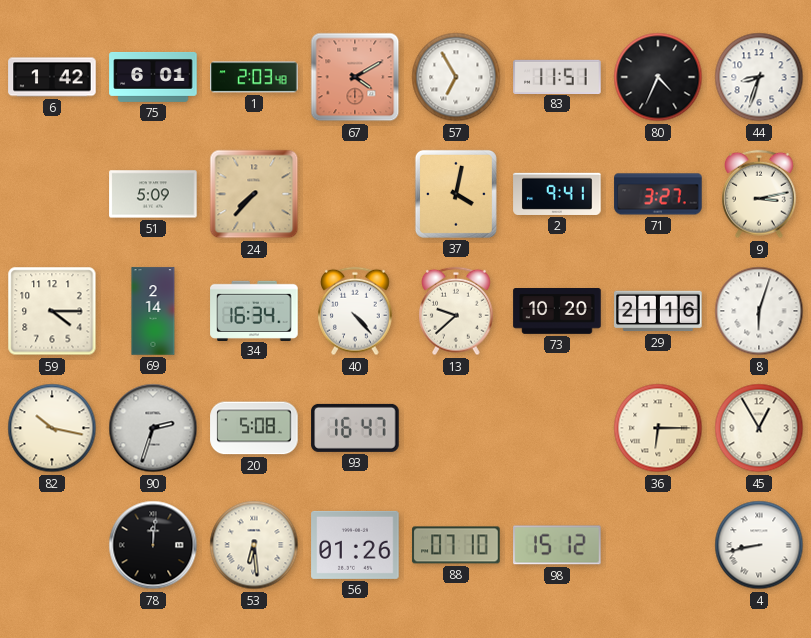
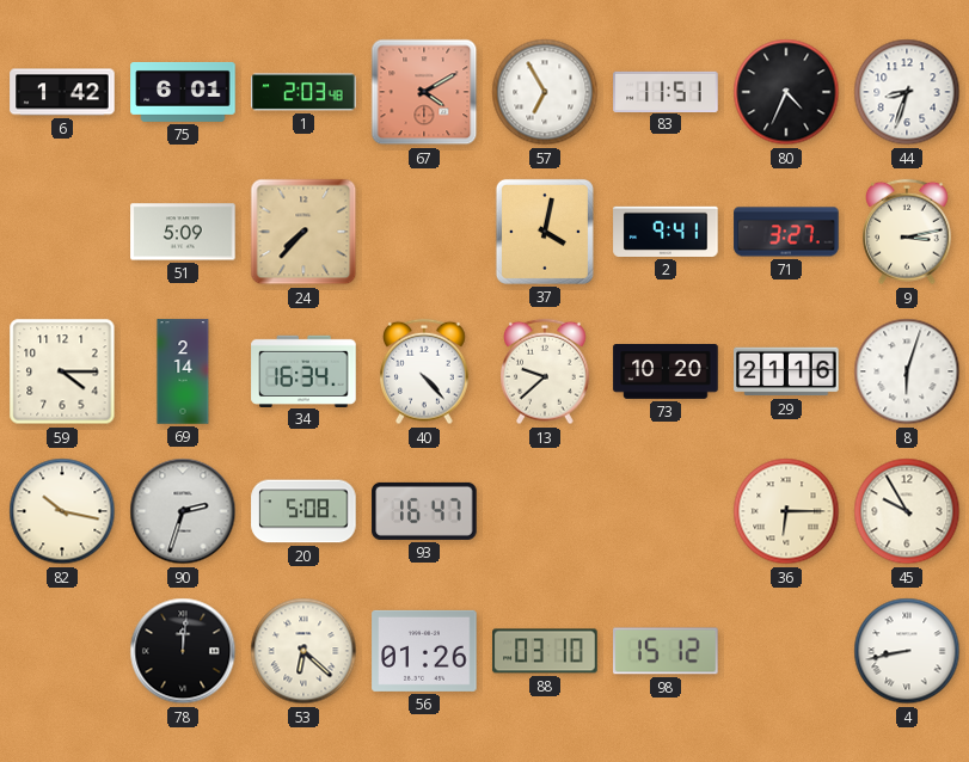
45: 12:55 -> 9:55 (907, 511)
53: 6:29 -> 6:22 (303, 651)
88: 07:10 -> 03:10 (545, 651)
